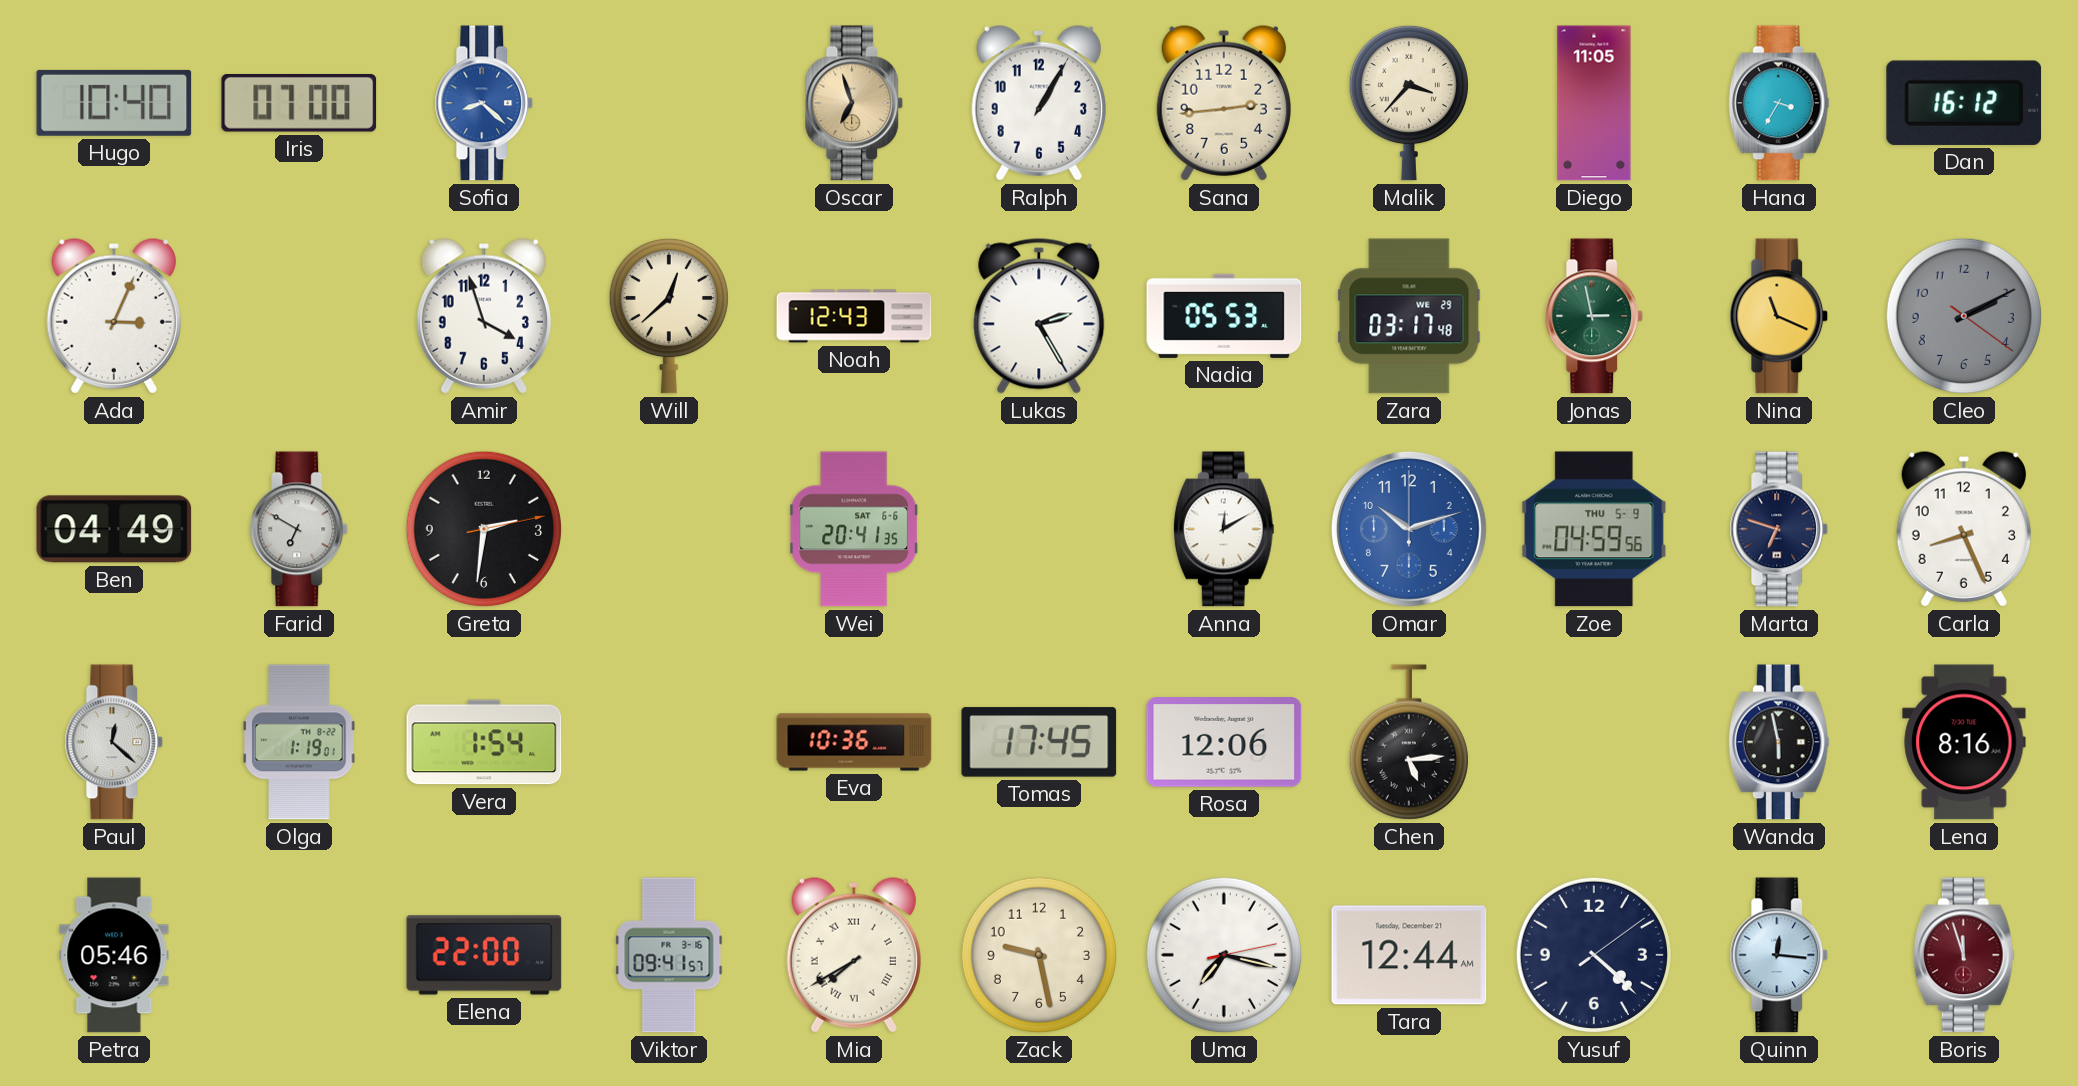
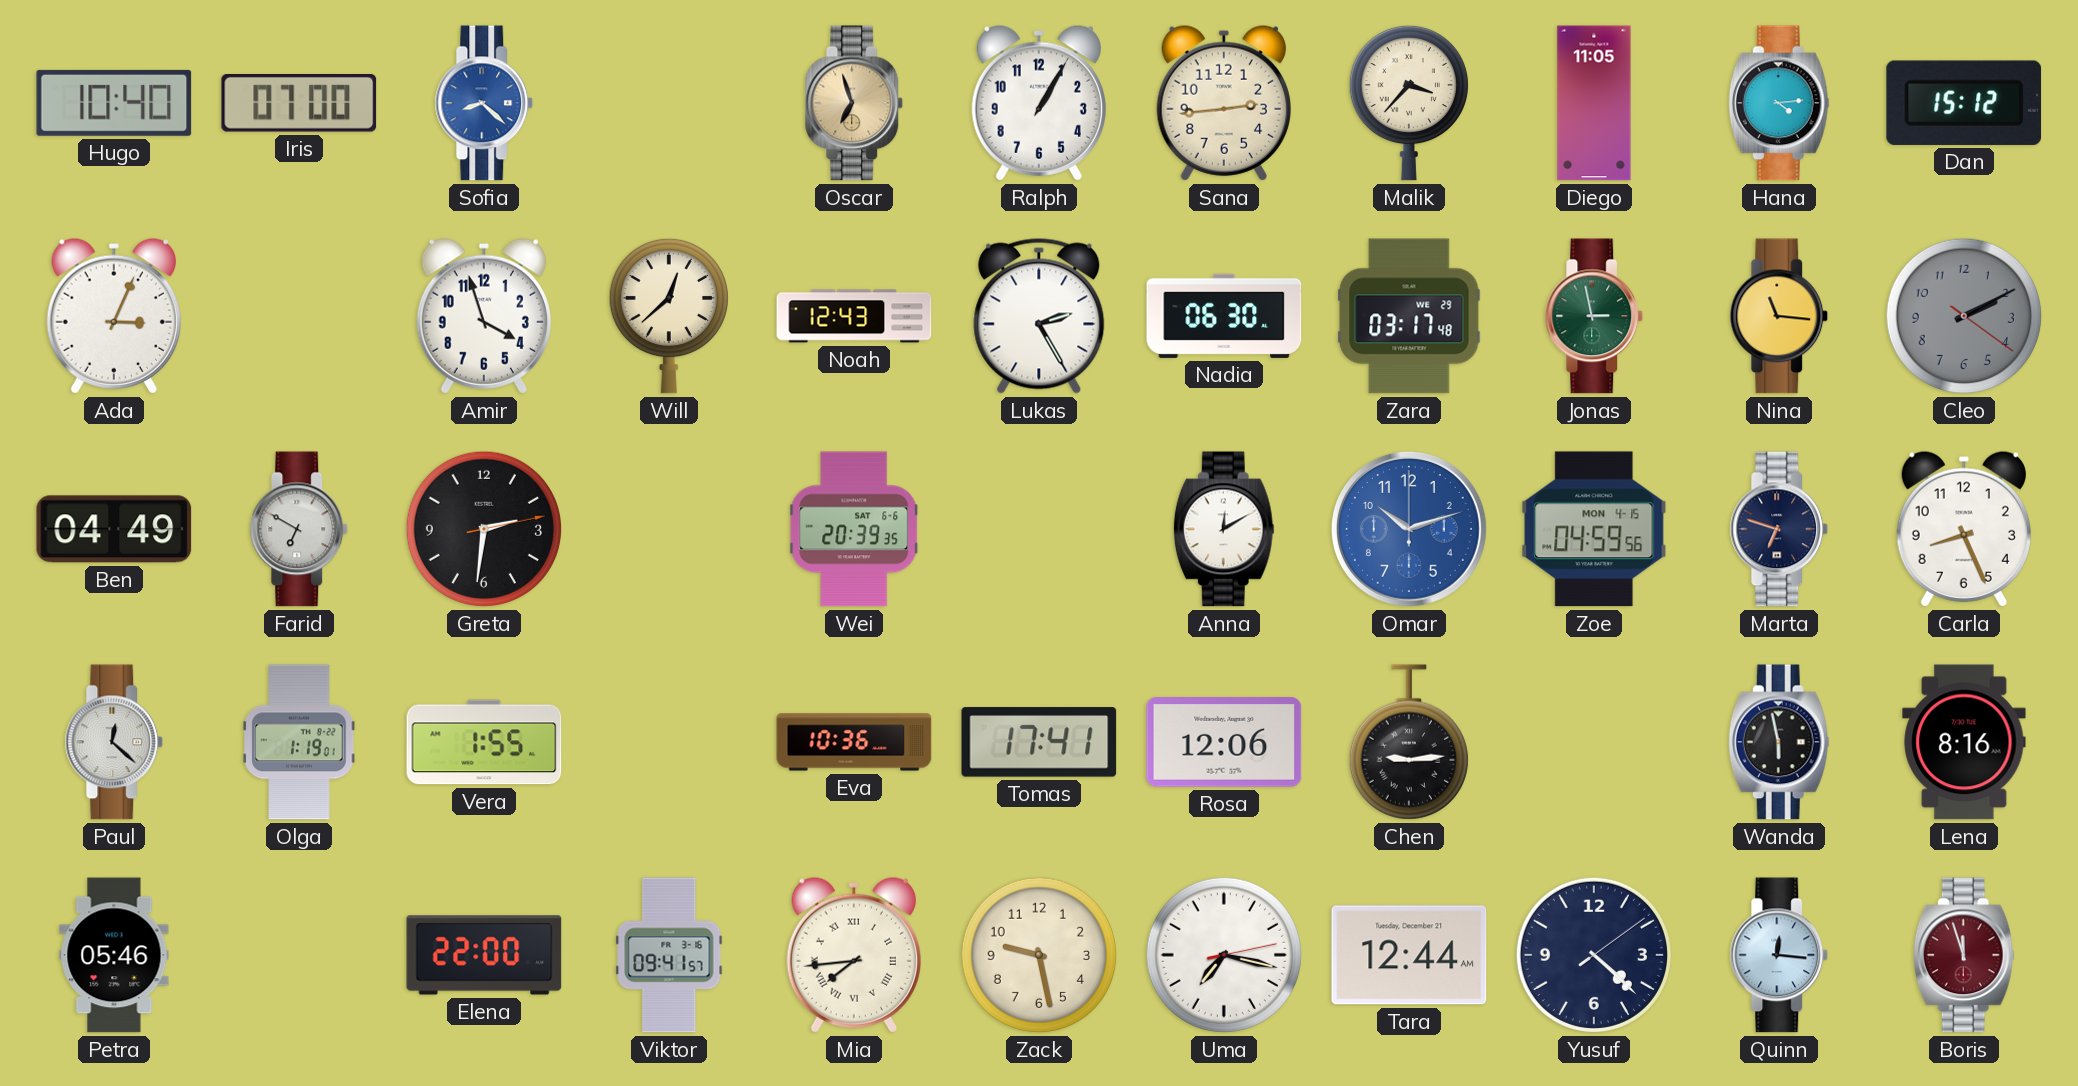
Hana: 3:35 -> 4:14 (1779, 103)
Dan: 16:12 -> 15:12 (1964, 103)
Nadia: 05:53 -> 06:30 (1224, 316)
Nina: 11:19 -> 11:16 (1779, 316)
Wei: 20:41 -> 20:39 (855, 529)
Zoe date: THU 5-9 -> MON 4-15 (1594, 529)
Vera: 1:54 -> 1:55 (484, 742)
Tomas: 17:45 -> 17:41 (1039, 742)
Chen: 5:14 -> 9:14 (1409, 742)
Mia: 7:40 -> 7:44 (854, 955)
